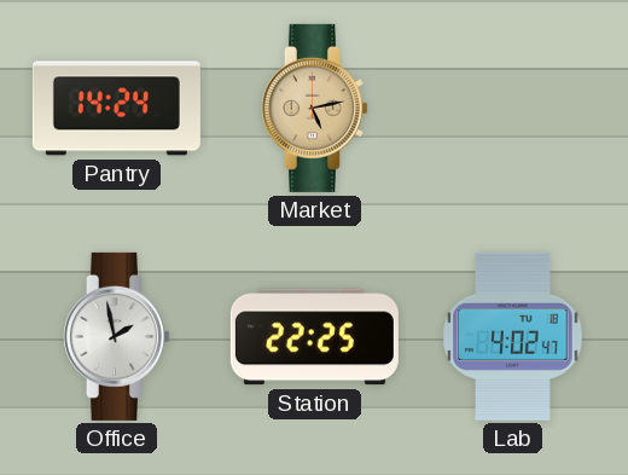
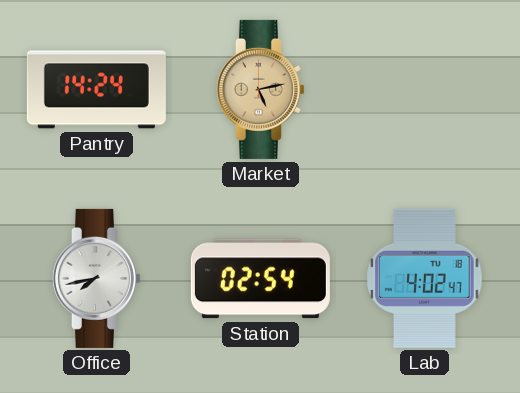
Office: 1:58 -> 7:43 (96, 278)
Station: 22:25 -> 02:54 (260, 279)
